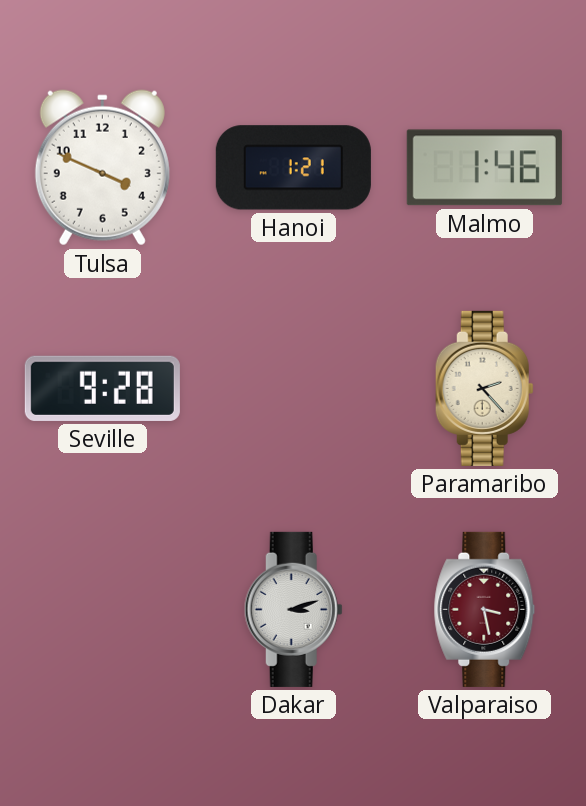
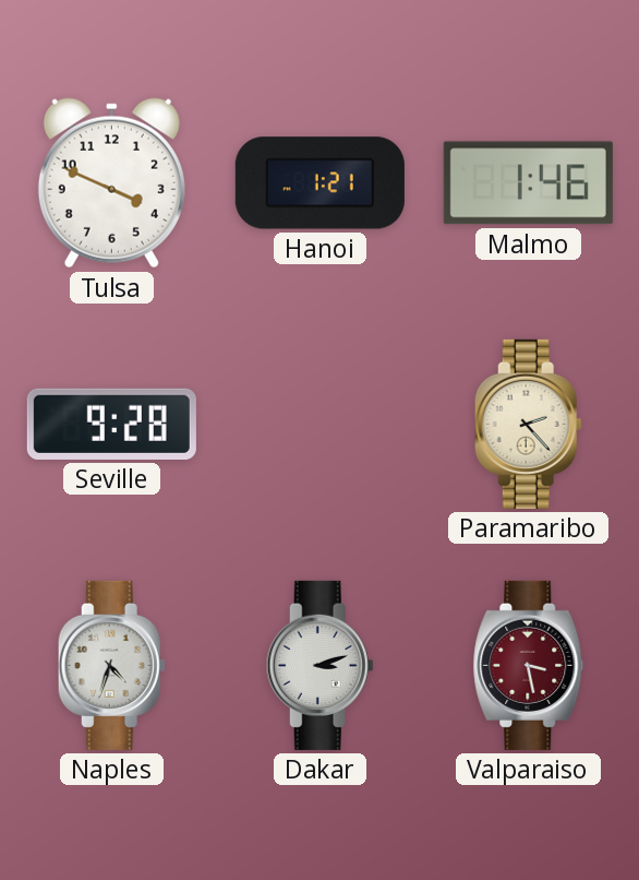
Naples: none -> 4:33 (111, 665)
